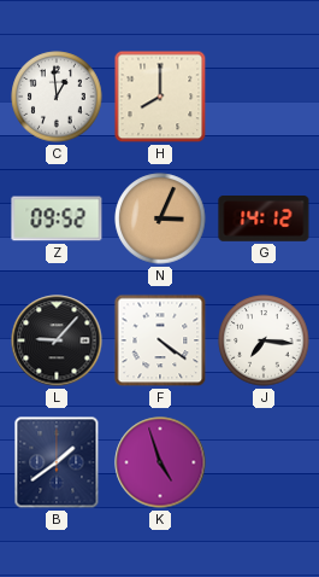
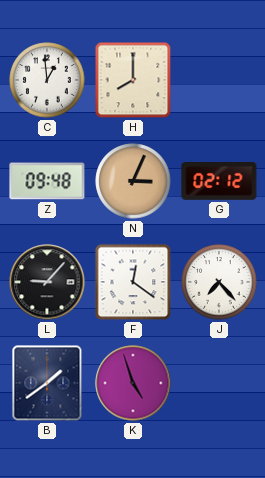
Z: 09:52 -> 09:48 (47, 181)
G: 14:12 -> 02:12 (219, 181)
F: 4:21 -> 12:21 (133, 282)
J: 7:16 -> 7:23 (219, 282)
